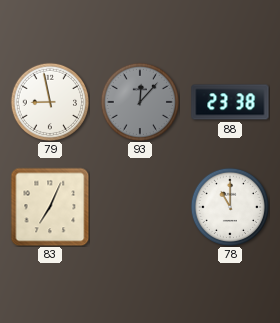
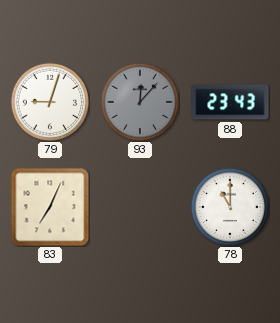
79: 8:58 -> 9:03 (49, 101)
88: 23:38 -> 23:43 (230, 102)
